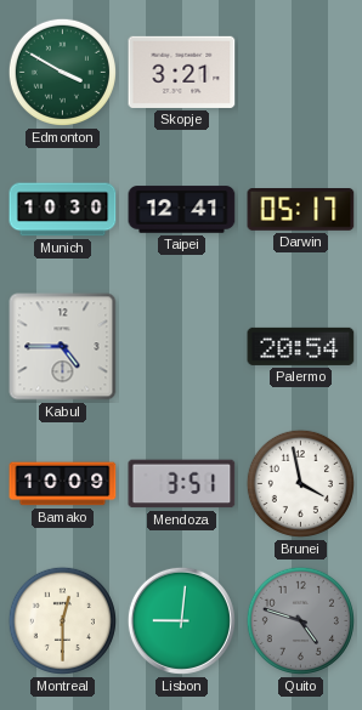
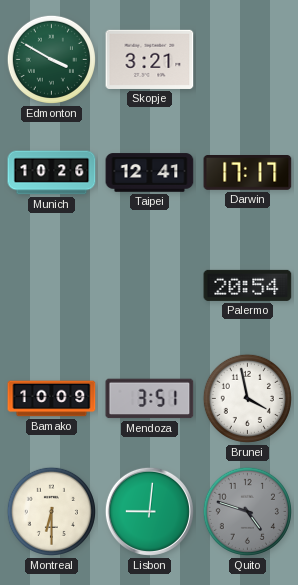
Munich: 10:30 -> 10:26 (52, 173)
Darwin: 05:17 -> 17:17 (248, 173)
Kabul: 4:45 -> none (63, 347)
Montreal: 12:30 -> 6:30 (51, 511)
